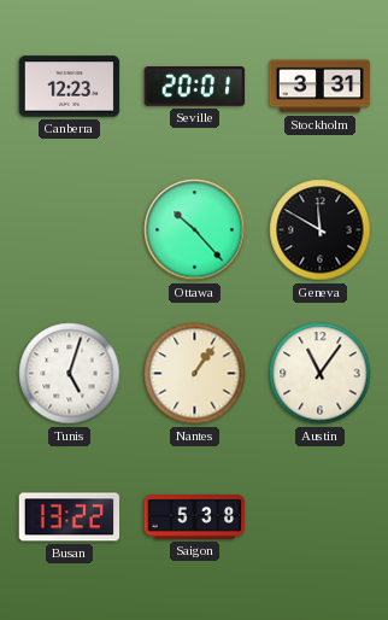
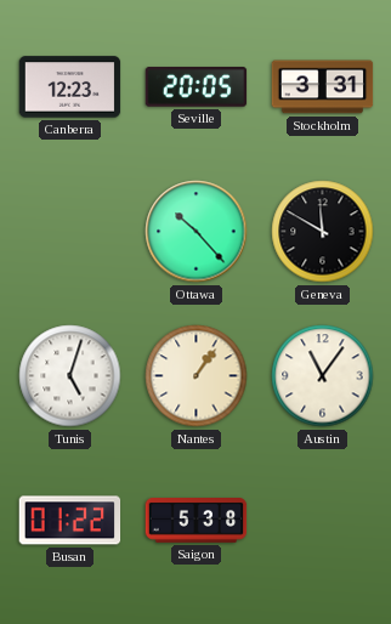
Seville: 20:01 -> 20:05 (197, 87)
Busan: 13:22 -> 01:22 (70, 521)
